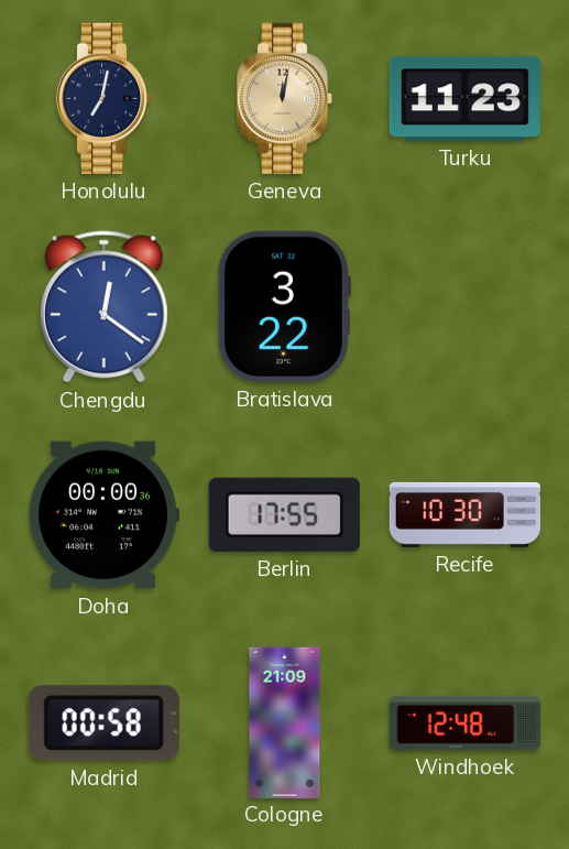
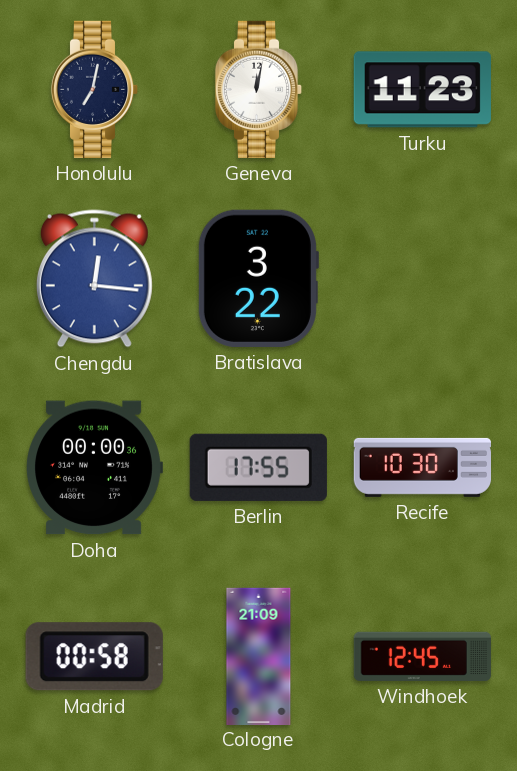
Geneva dial: champagne -> white (259, 89)
Chengdu: 12:21 -> 12:16 (94, 279)
Windhoek: 12:48 -> 12:45 (422, 656)
